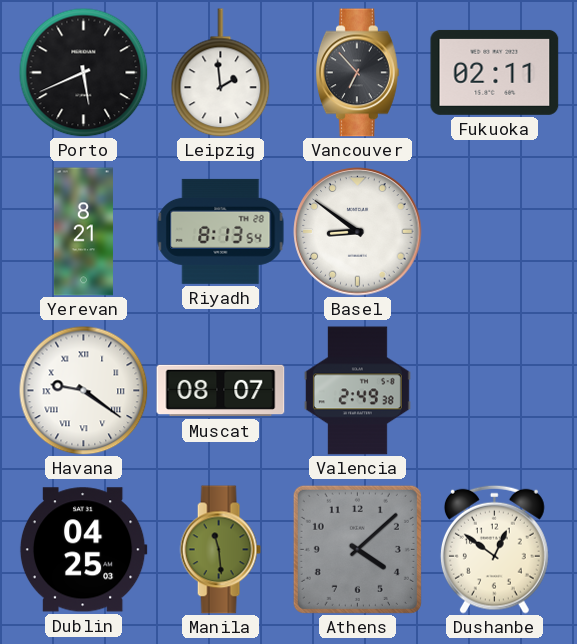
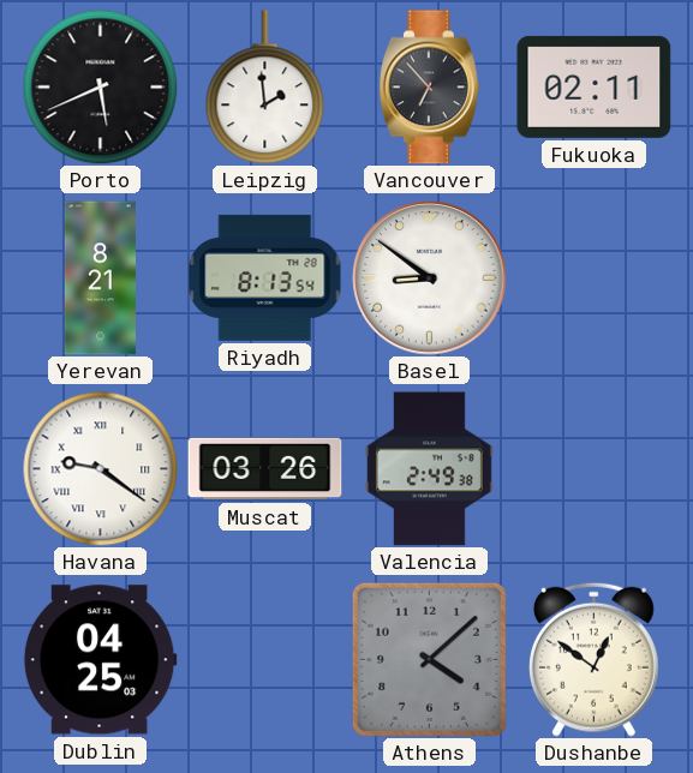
Muscat: 08:07 -> 03:26 (265, 469)
Manila: 11:29 -> none (220, 550)
